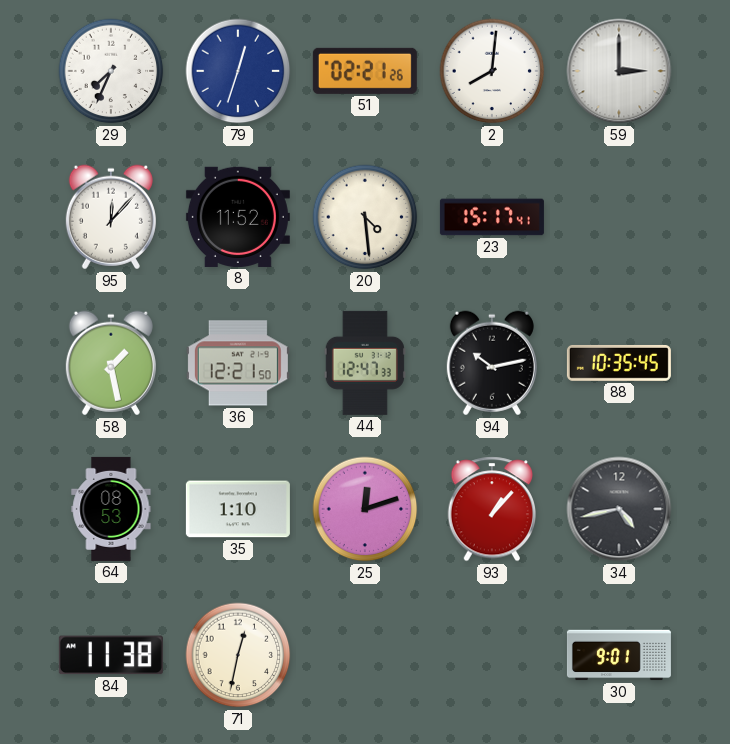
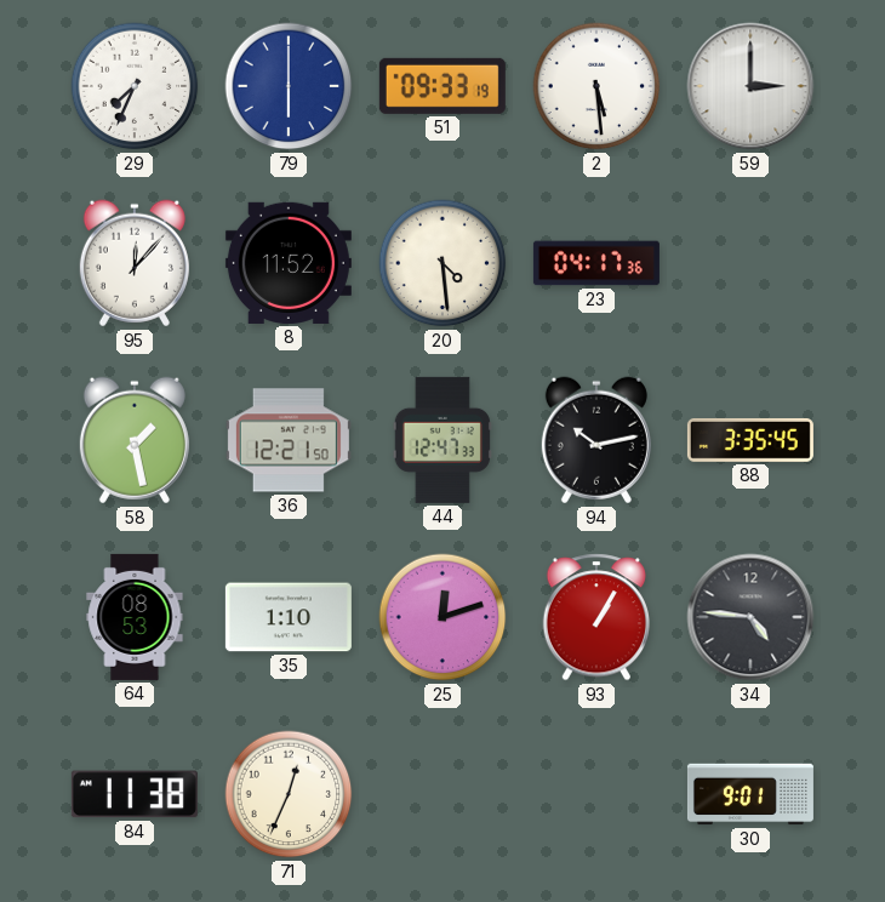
79: 12:33 -> 6:00 (289, 86)
51: 02:21 -> 09:33 (442, 86)
2: 8:01 -> 5:29 (596, 86)
23: 15:17 -> 04:17 (596, 263)
88: 10:35 -> 3:35 (750, 440)
93: 1:07 -> 1:05 (596, 617)
34: 4:43 -> 4:46 (750, 617)
71: 12:32 -> 12:34 (289, 794)
